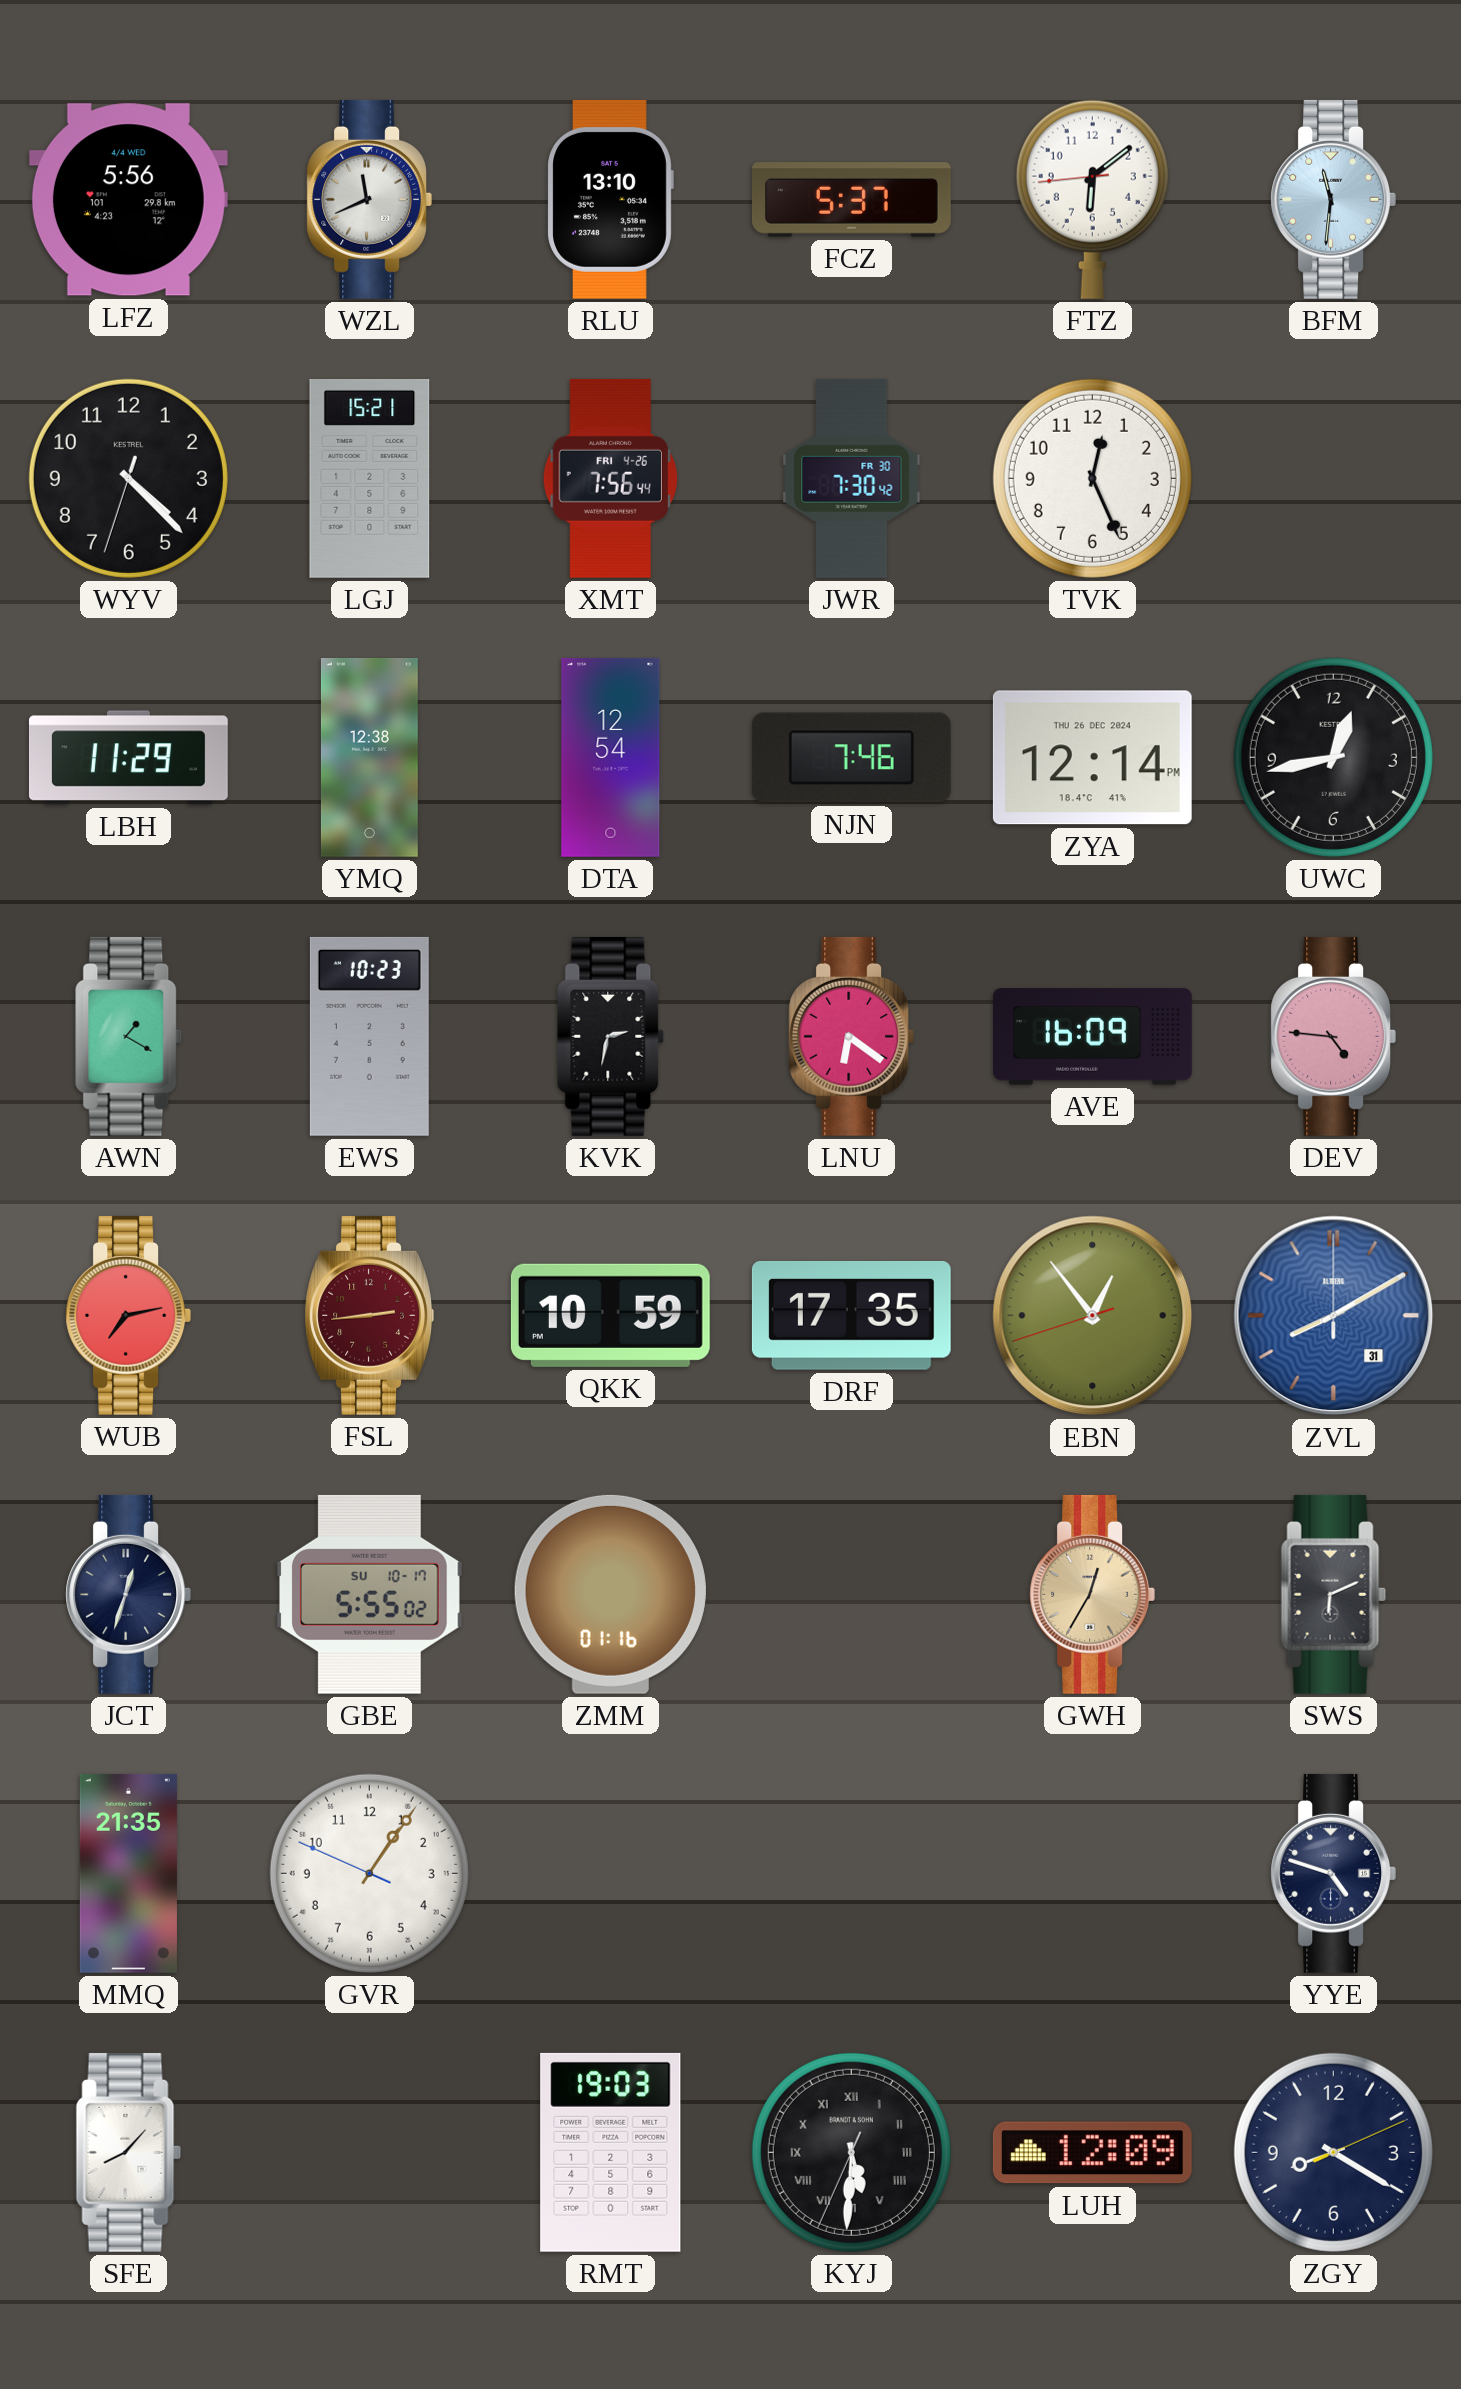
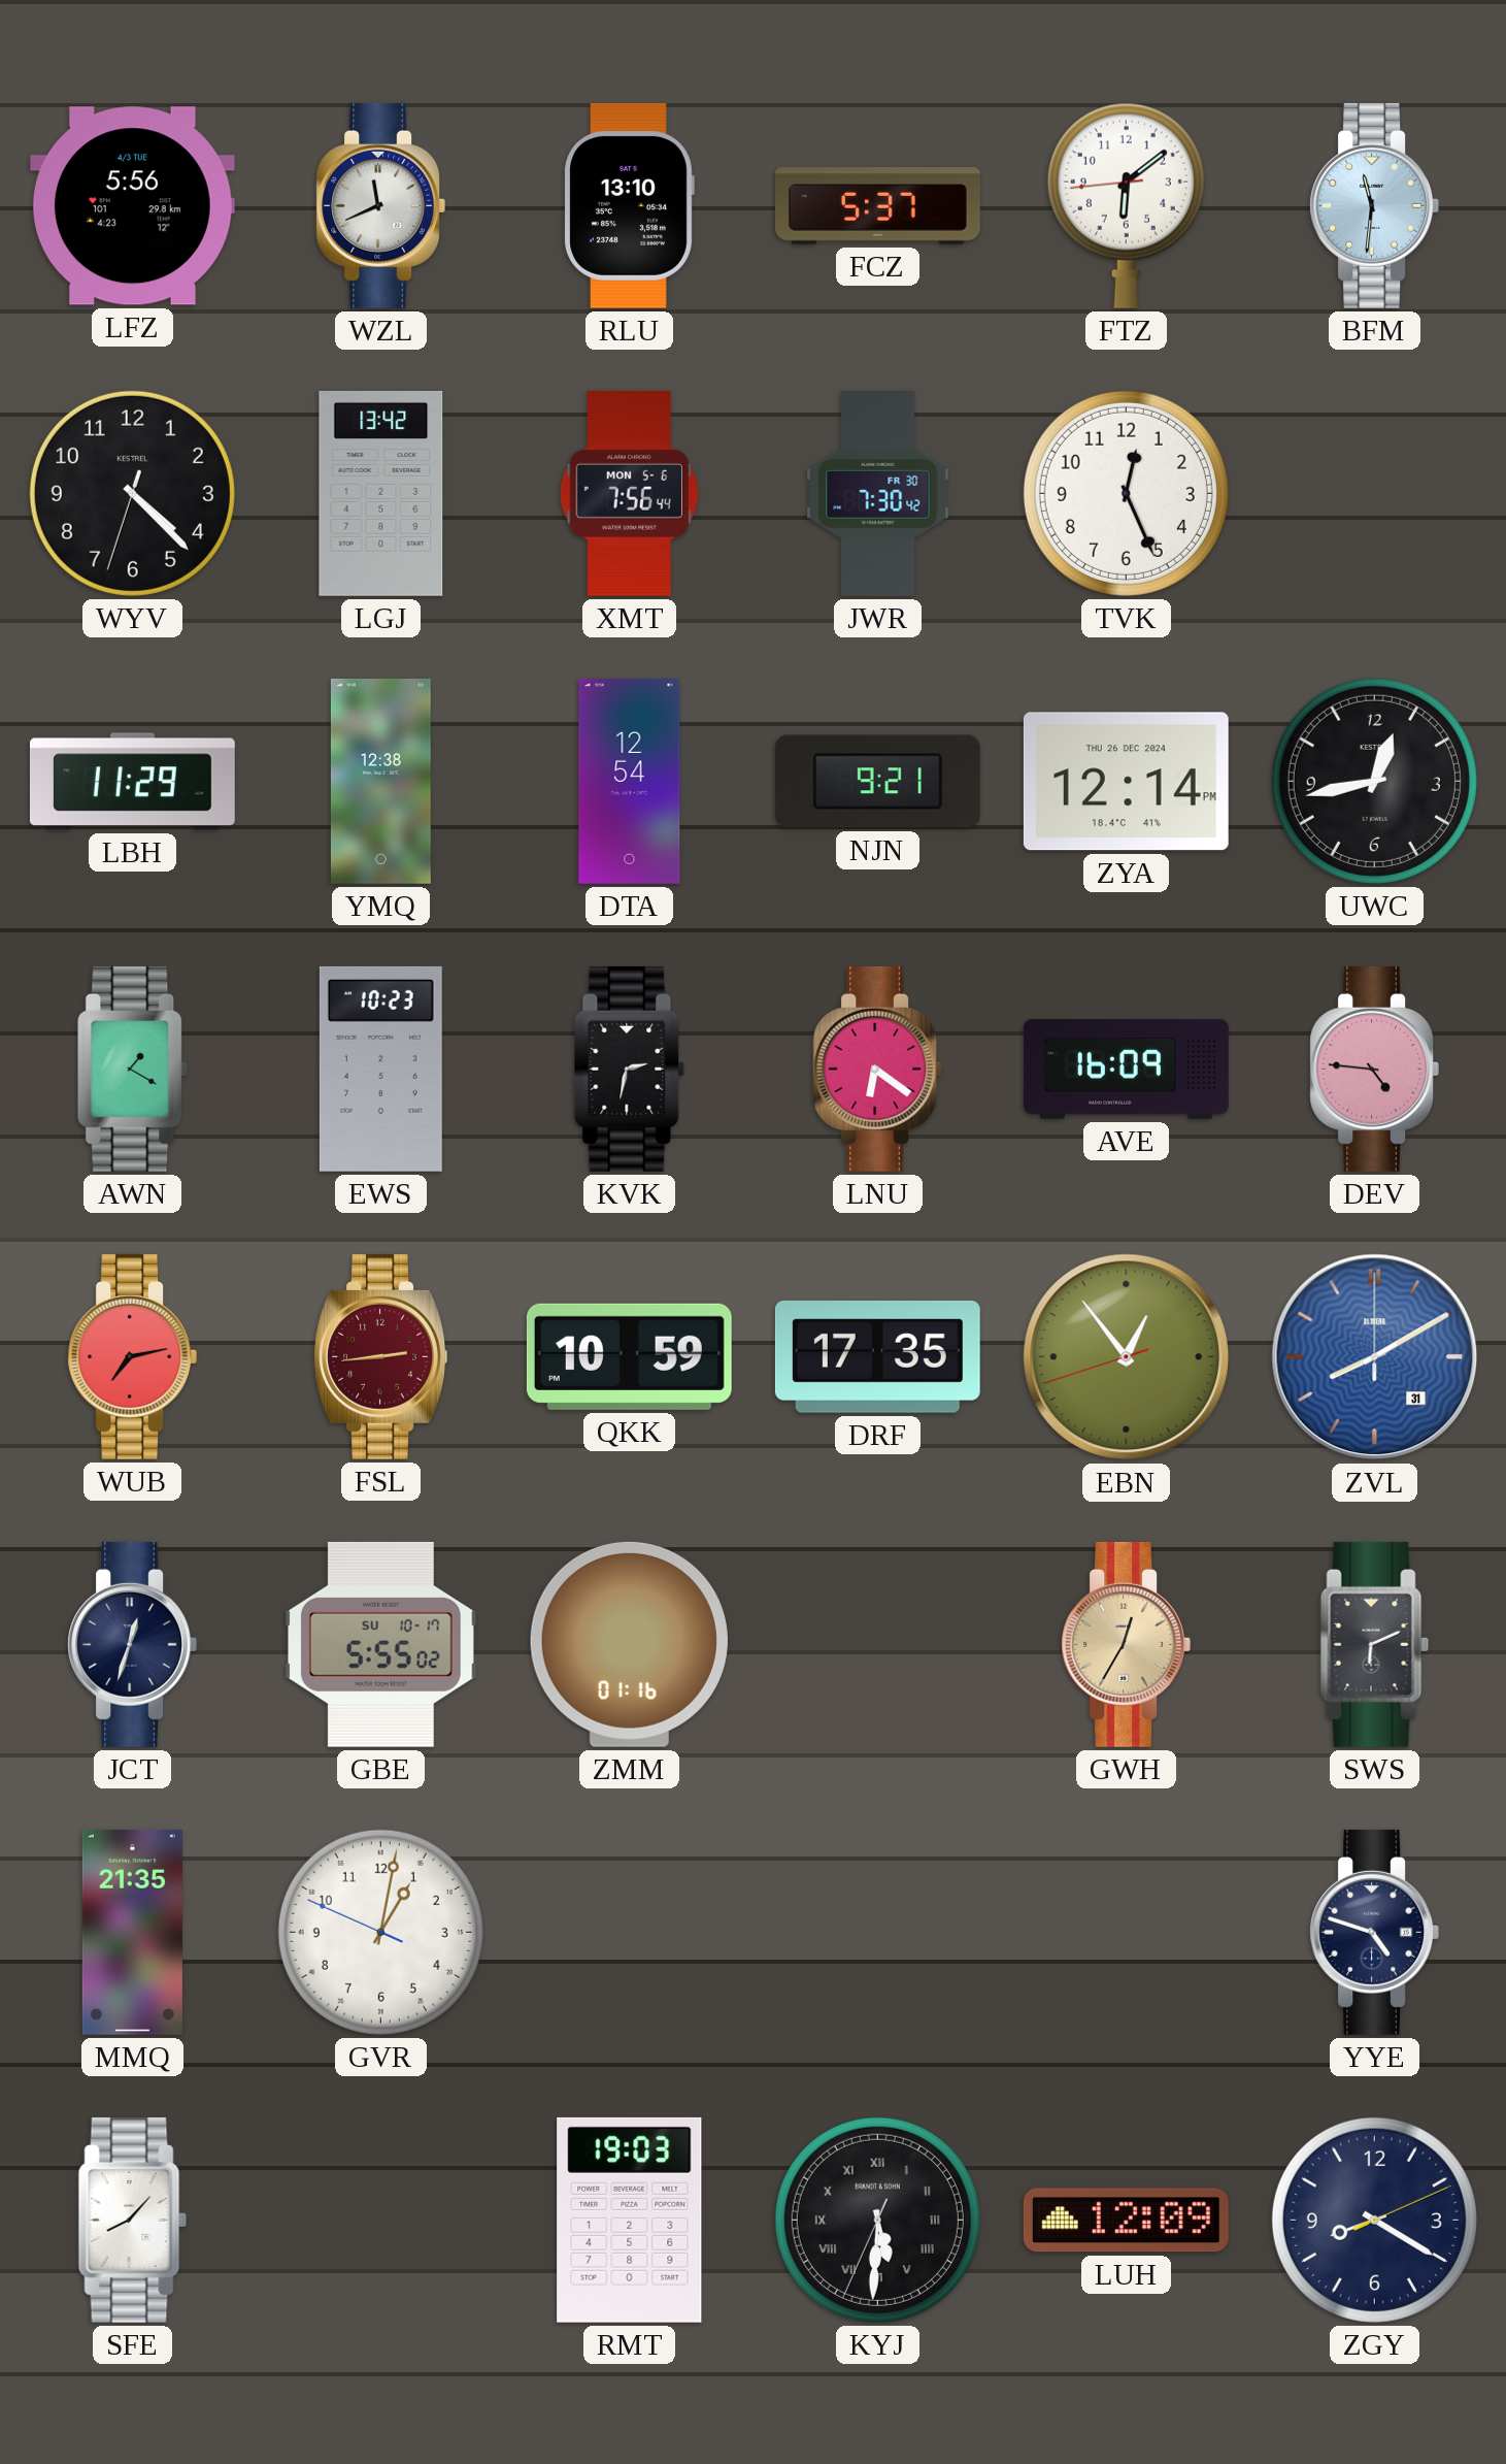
LFZ date: 4/4 WED -> 4/3 TUE (132, 206)
LGJ: 15:21 -> 13:42 (381, 493)
XMT date: FRI 4-26 -> MON 5-6 (629, 493)
NJN: 7:46 -> 9:21 (877, 782)
GVR: 1:05 -> 1:01 (380, 1932)
